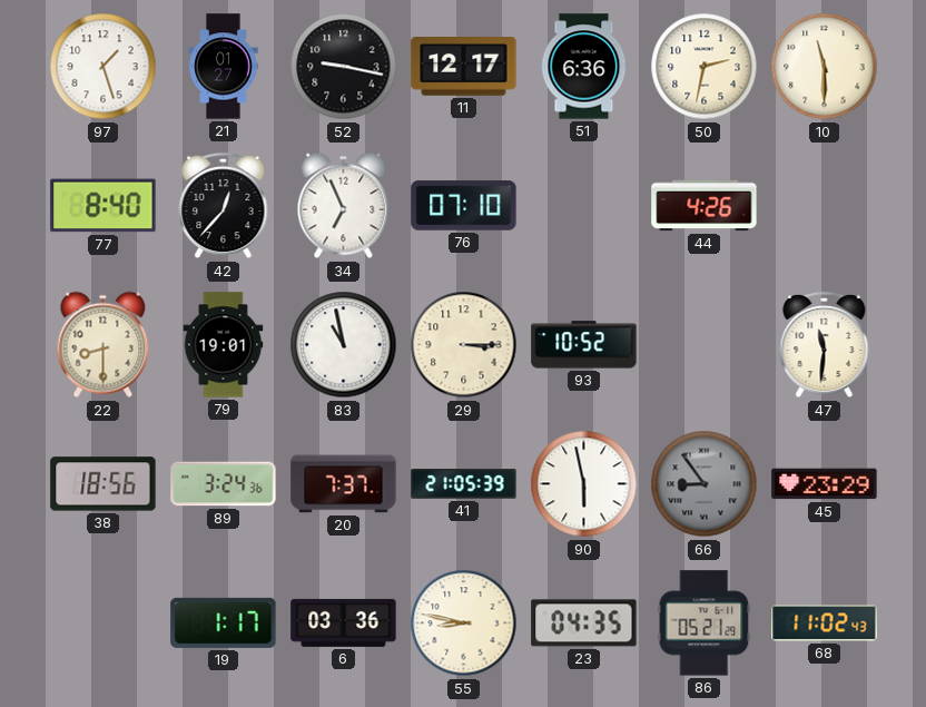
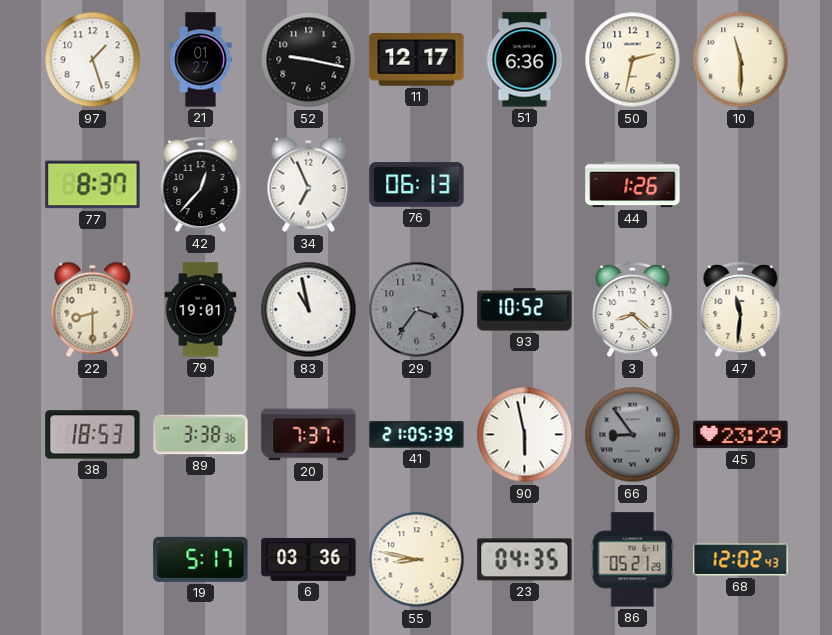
77: 8:40 -> 8:37 (93, 185)
76: 07:10 -> 06:13 (417, 185)
44: 4:26 -> 1:26 (633, 185)
29: 3:15 -> 3:36 (417, 310)
29 dial: cream -> grey (417, 310)
3: none -> 8:22 (633, 310)
38: 18:56 -> 18:53 (93, 435)
89: 3:24 -> 3:38 (201, 435)
19: 1:17 -> 5:17 (201, 559)
68: 11:02 -> 12:02 (741, 560)
